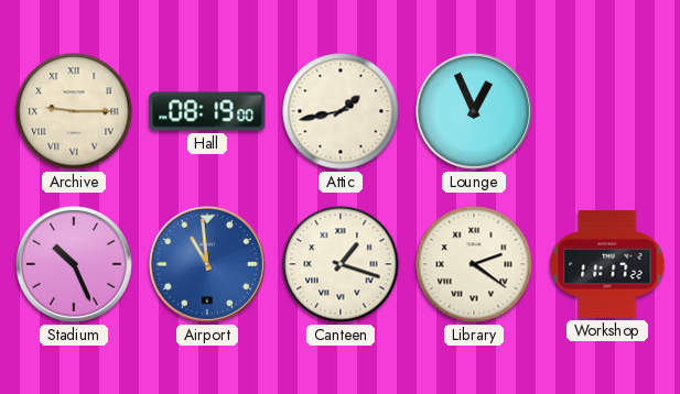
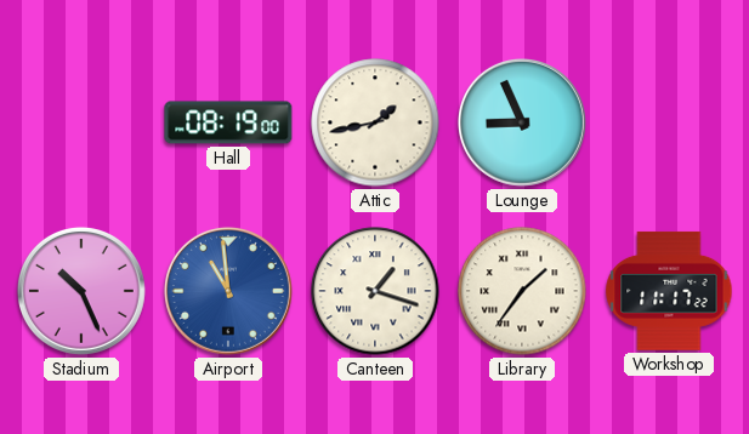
Archive: 9:15 -> none (74, 111)
Lounge: 12:56 -> 8:56 (522, 122)
Library: 2:21 -> 1:36 (522, 291)
